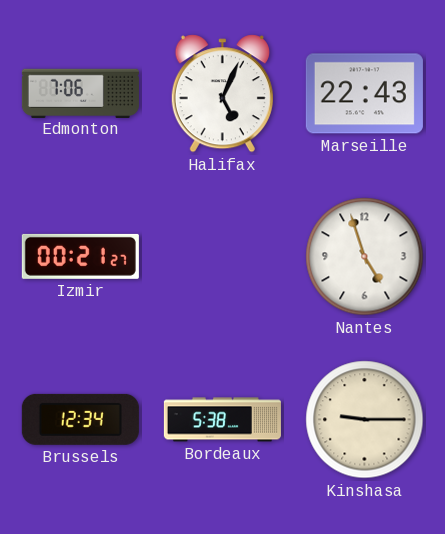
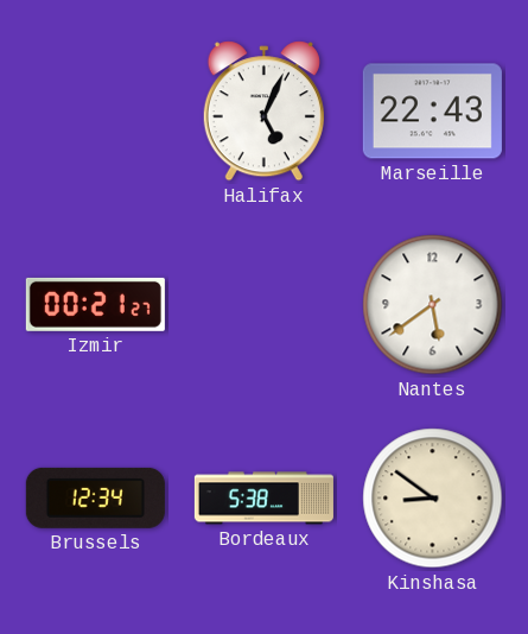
Edmonton: 7:06 -> none (80, 93)
Nantes: 4:57 -> 5:39 (433, 305)
Kinshasa: 9:15 -> 8:51 (433, 499)
